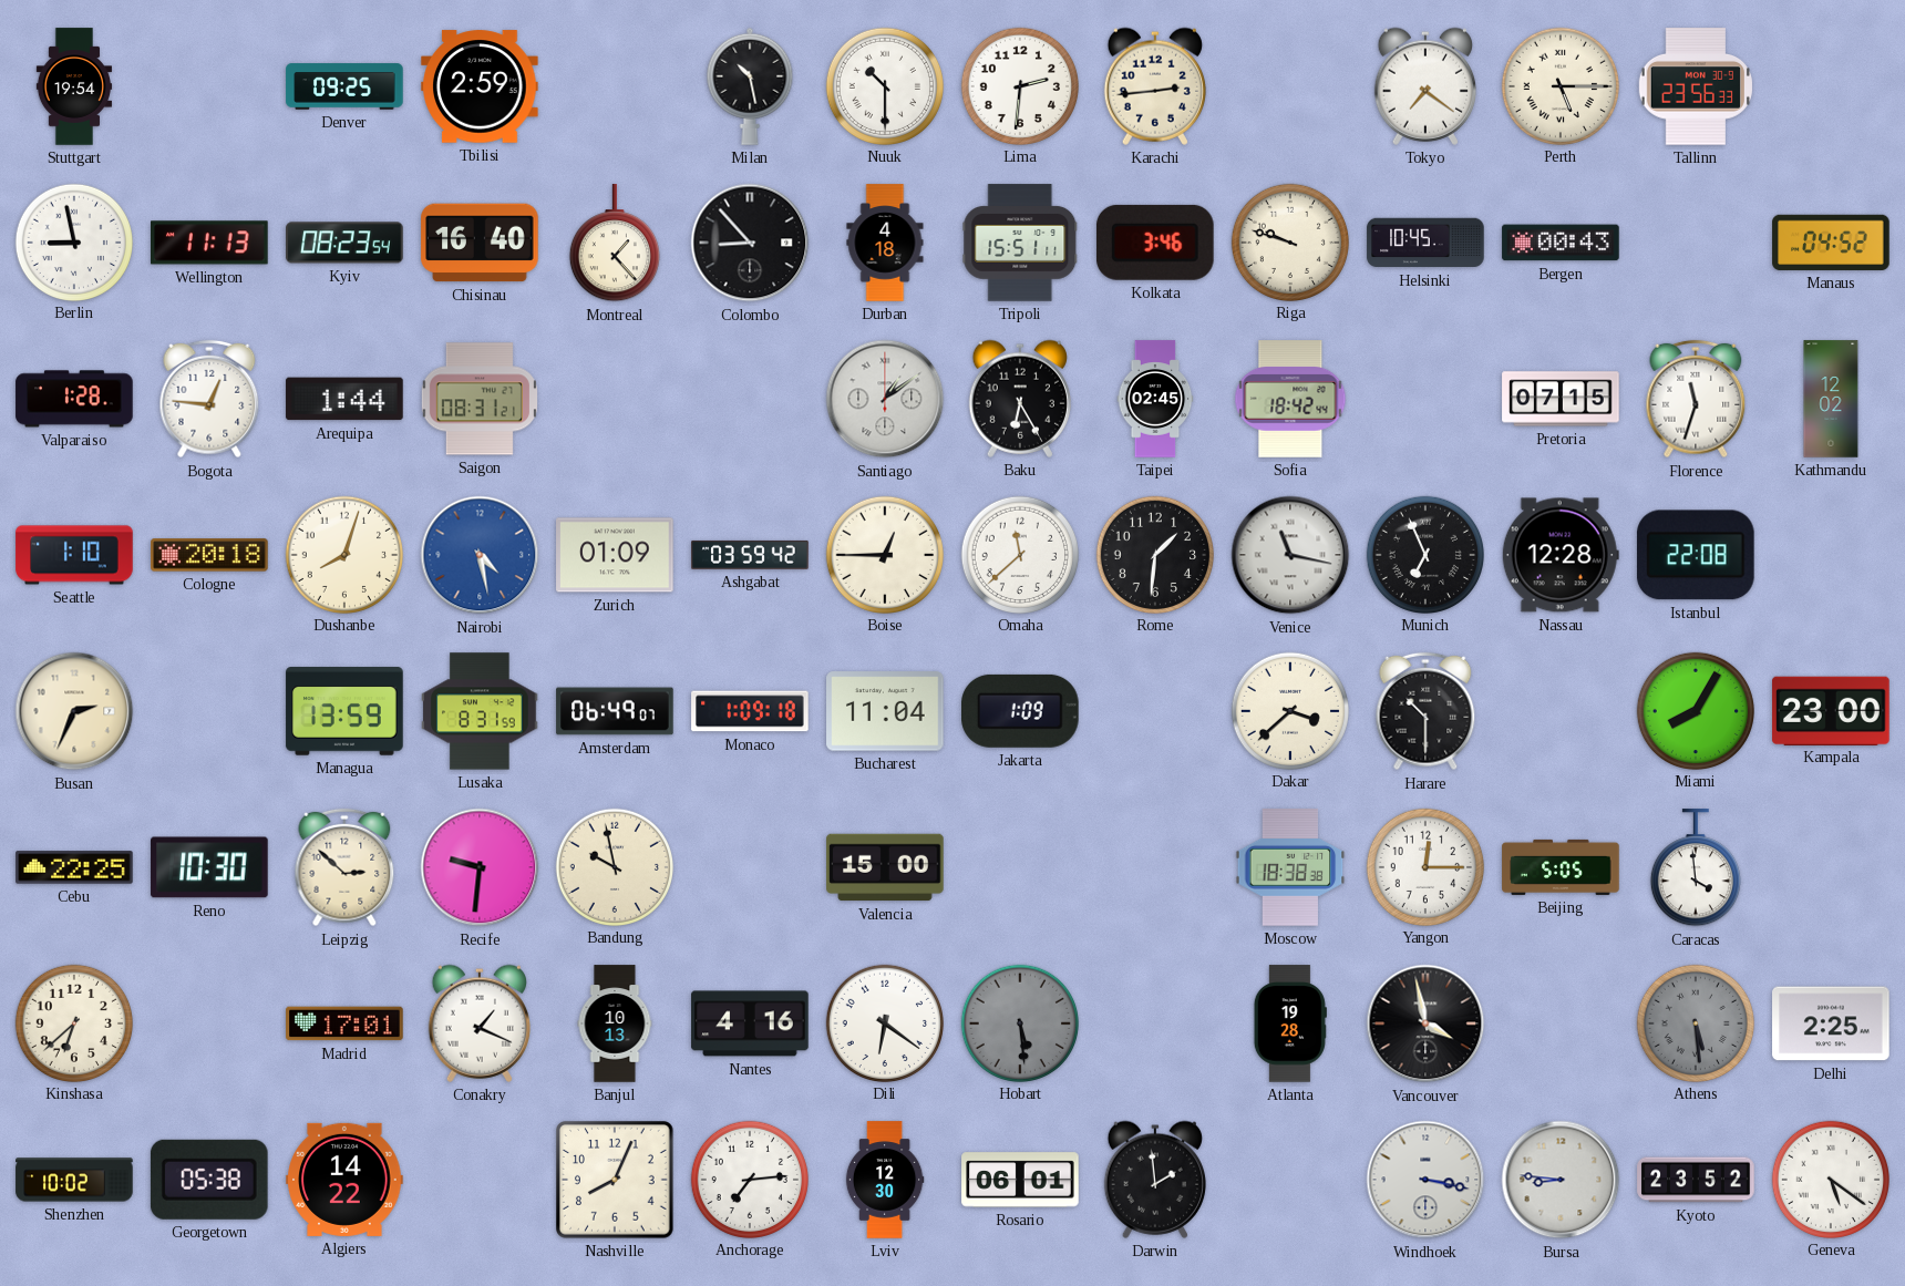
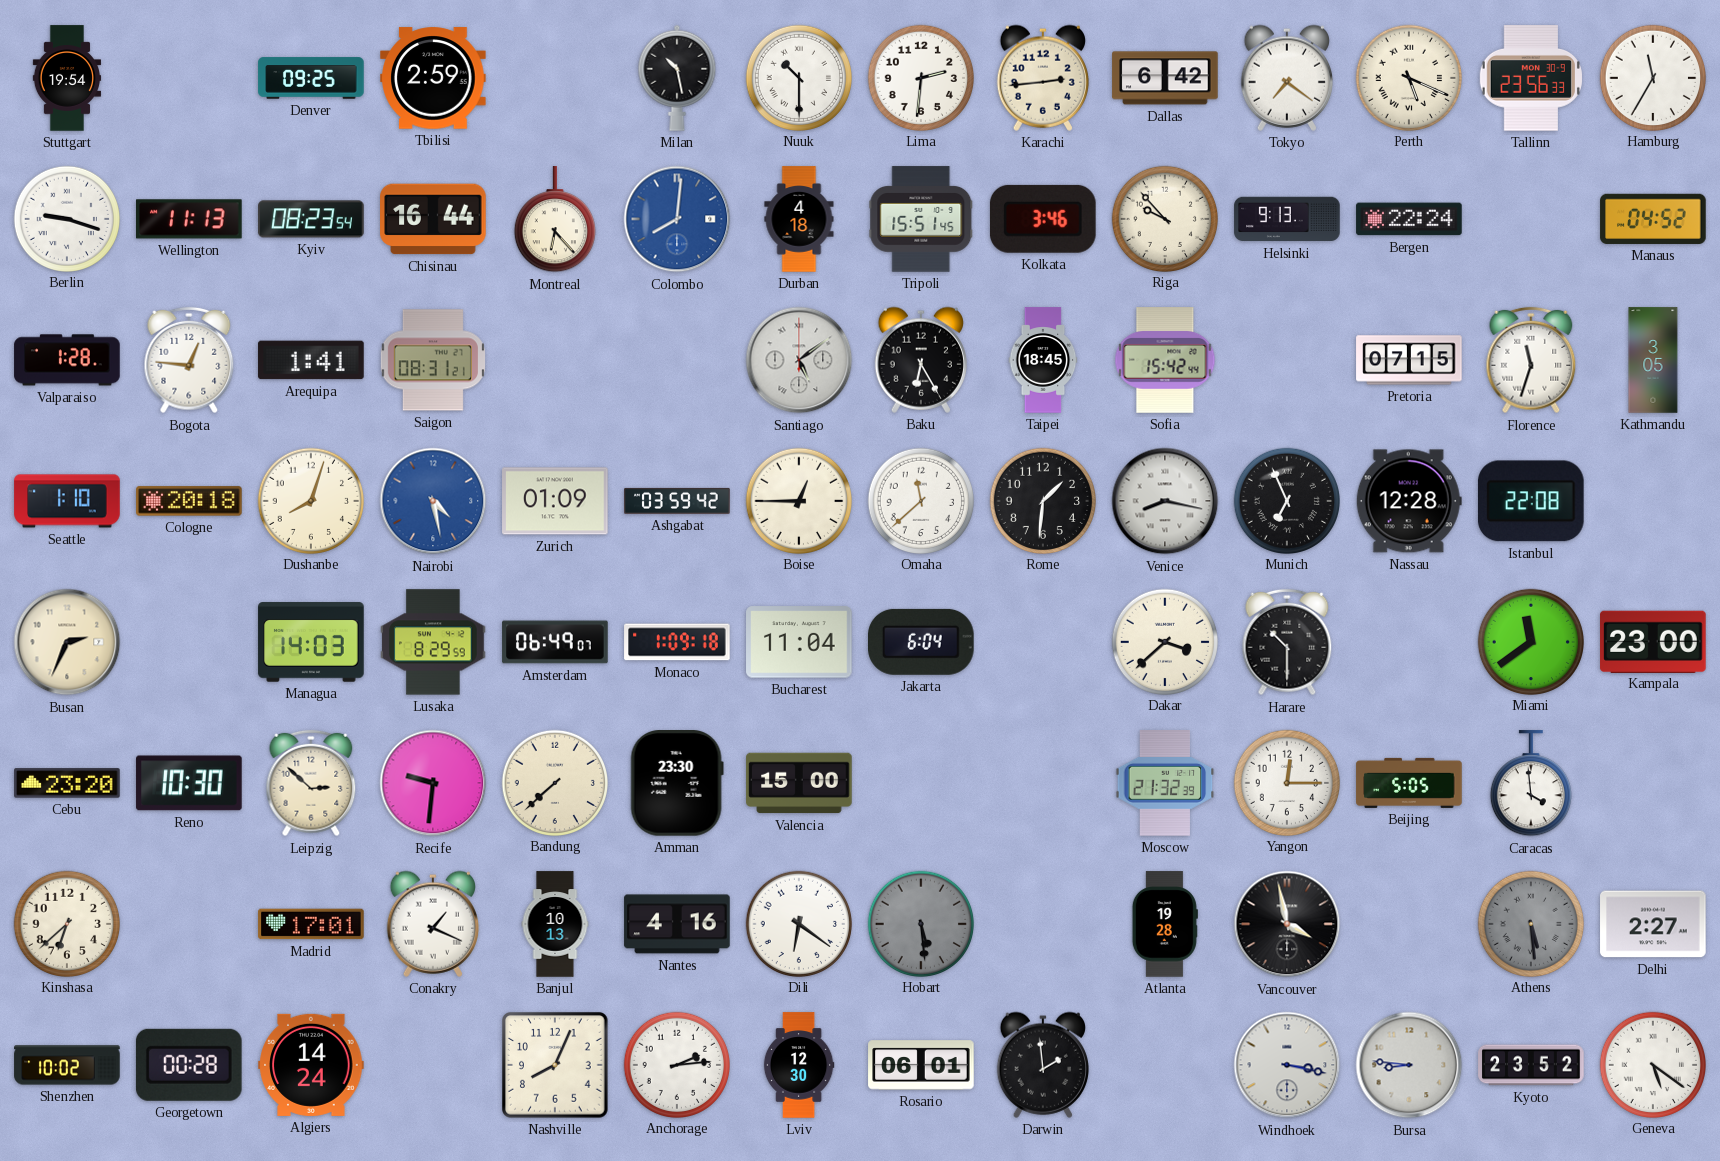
Dallas: none -> 6:42 (1165, 78)
Perth: 5:15 -> 5:19 (1408, 77)
Hamburg: none -> 11:35 (1652, 77)
Berlin: 8:58 -> 9:18 (66, 218)
Chisinau: 16:40 -> 16:44 (433, 219)
Montreal: 1:23 -> 6:23 (555, 220)
Colombo: 8:53 -> 8:01 (677, 219)
Colombo dial: black -> blue (677, 219)
Tripoli: 15:51:11 -> 15:51:45 (921, 219)
Riga: 9:48 -> 9:53 (1164, 218)
Helsinki: 10:45 -> 9:13 (1287, 219)
Bergen: 00:43 -> 22:24 (1409, 219)
Arequipa: 1:44 -> 1:41 (311, 360)
Santiago: 1:09 -> 5:09 (799, 360)
Taipei: 02:45 -> 18:45 (1043, 360)
Sofia: 18:42 -> 15:42 (1165, 360)
Kathmandu: 12:02 -> 3:05 (1653, 360)
Venice: 11:17 -> 8:17 (1165, 501)
Managua: 13:59 -> 14:03 (311, 642)
Lusaka: 8:31 -> 8:29 (433, 642)
Jakarta: 1:09 -> 6:04 (922, 642)
Miami: 8:05 -> 11:39 (1530, 641)
Cebu: 22:25 -> 23:20 (67, 783)
Bandung: 9:58 -> 7:38 (554, 782)
Amman: none -> 23:30 (677, 783)
Moscow: 18:38 -> 21:32 (1165, 783)
Delhi: 2:25 -> 2:27 (1653, 924)
Georgetown: 05:38 -> 00:28 (189, 1065)
Algiers: 14:22 -> 14:24 (311, 1065)
Anchorage: 7:14 -> 2:14 (676, 1064)
